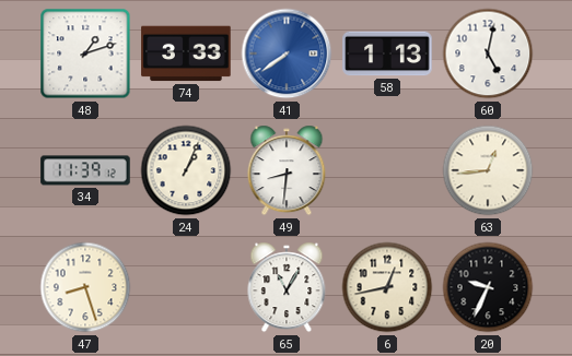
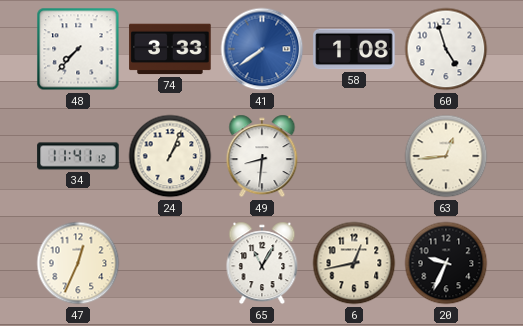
48: 1:12 -> 7:37 (78, 49)
58: 1:13 -> 1:08 (354, 49)
60: 5:02 -> 4:57 (446, 49)
34: 11:39 -> 11:41 (78, 156)
47: 8:27 -> 12:34 (78, 263)
